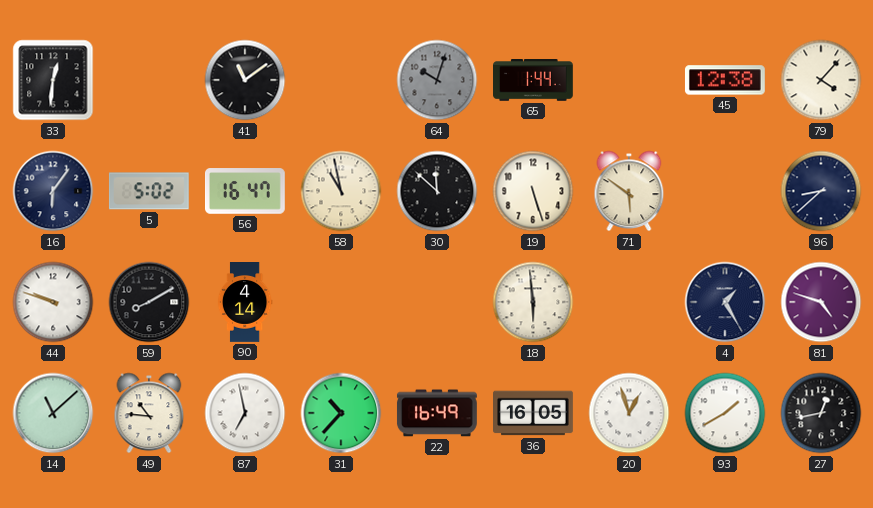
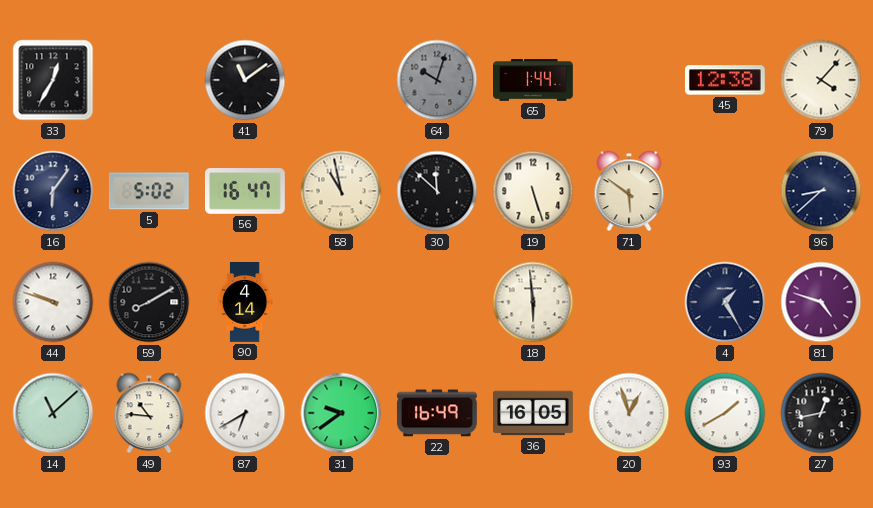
33: 12:31 -> 12:35 (53, 80)
87: 6:58 -> 6:40 (245, 413)
31: 10:37 -> 9:39 (341, 413)
